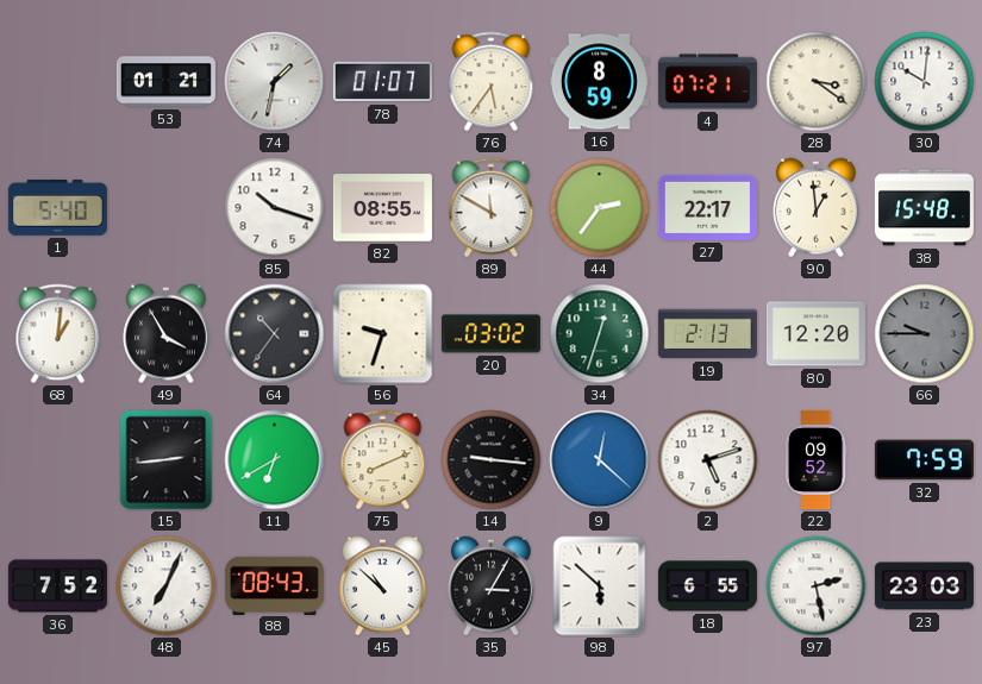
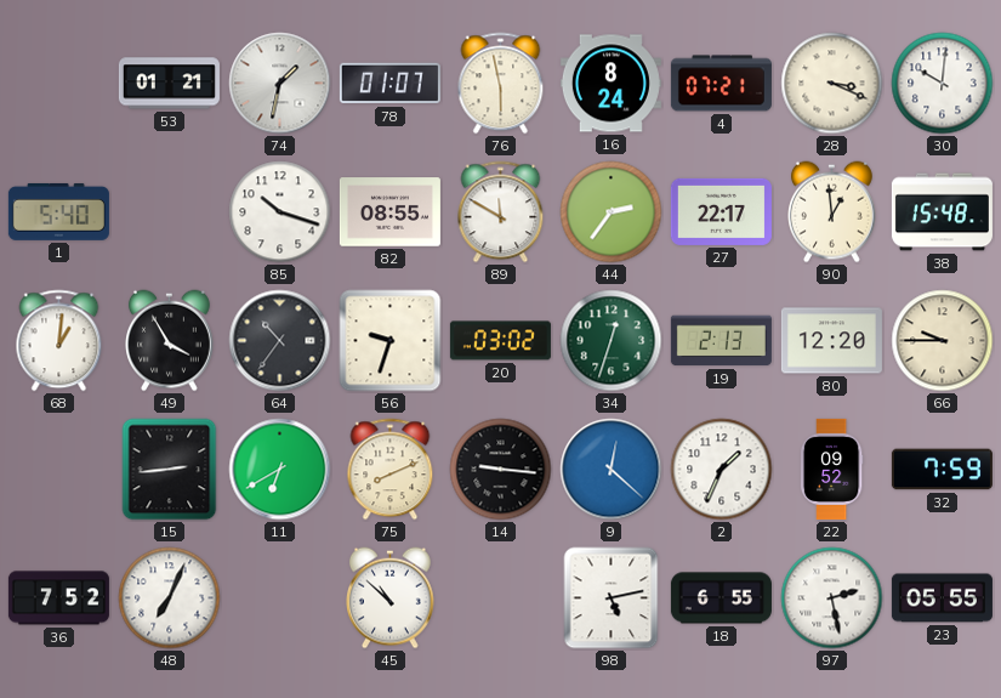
76: 5:36 -> 5:58 (501, 84)
16: 8:59 -> 8:24 (610, 84)
28: 3:21 -> 3:19 (832, 84)
66 dial: grey -> cream (943, 341)
2: 5:12 -> 1:34 (722, 470)
88: 08:43 -> none (274, 585)
35: 3:05 -> none (492, 586)
98: 5:52 -> 5:13 (612, 598)
23: 23:03 -> 05:55 (942, 598)
